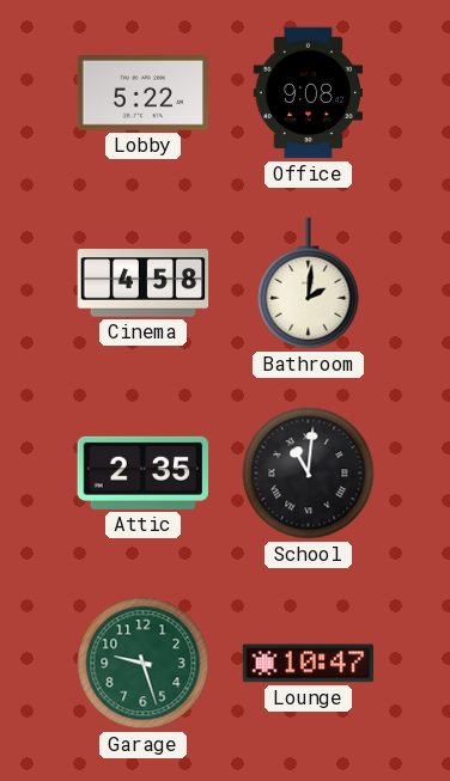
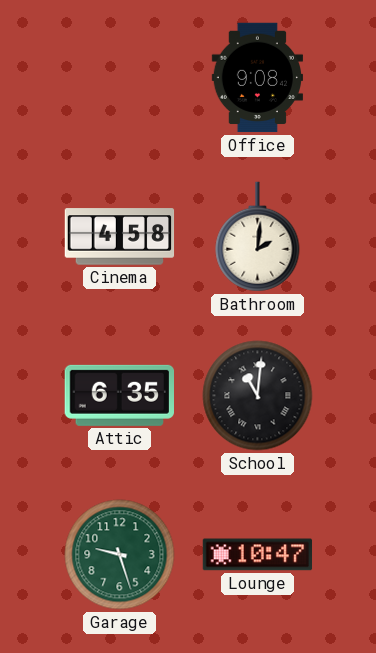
Lobby: 5:22 -> none (142, 93)
Attic: 2:35 -> 6:35 (119, 395)
